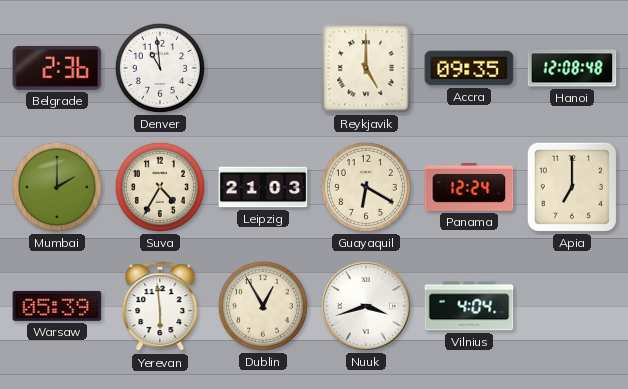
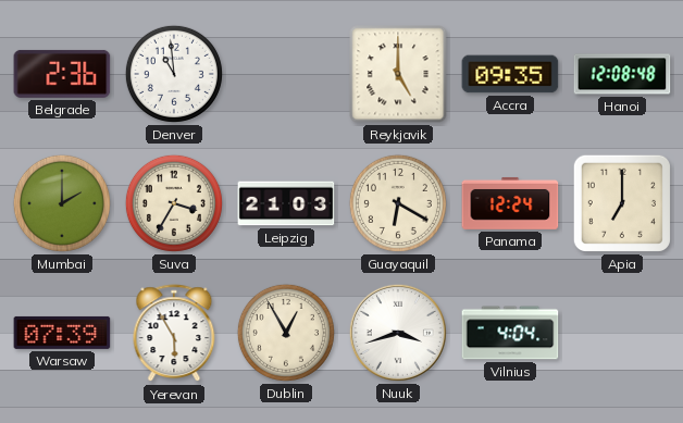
Suva: 4:35 -> 3:35 (174, 203)
Warsaw: 05:39 -> 07:39 (62, 333)
Yerevan: 5:59 -> 5:55 (174, 334)
